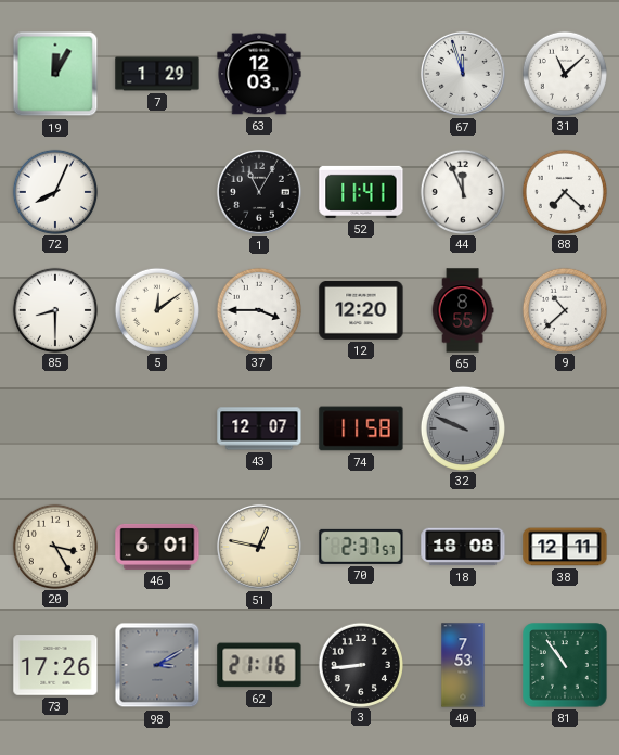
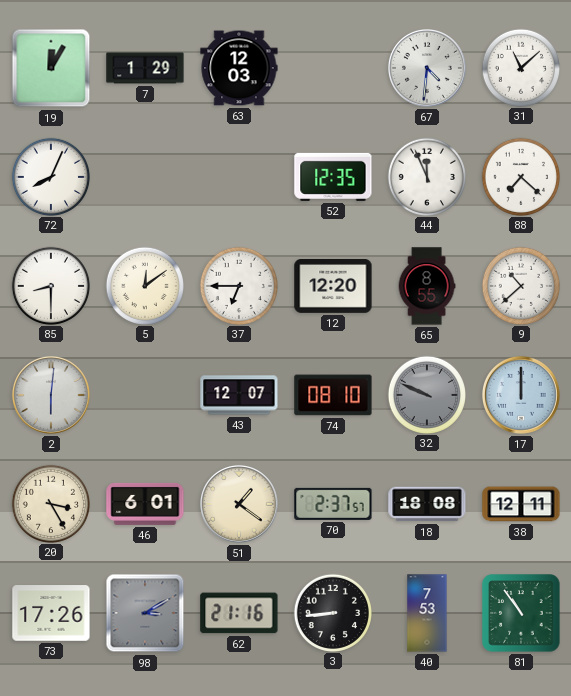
67: 11:57 -> 4:31 (427, 68)
1: 11:05 -> none (259, 192)
52: 11:41 -> 12:35 (333, 177)
37: 3:45 -> 6:45 (238, 285)
2: none -> 6:01 (51, 395)
74: 11:58 -> 08:10 (333, 395)
17: none -> 12:00 (521, 395)
51: 12:47 -> 1:21 (239, 504)
